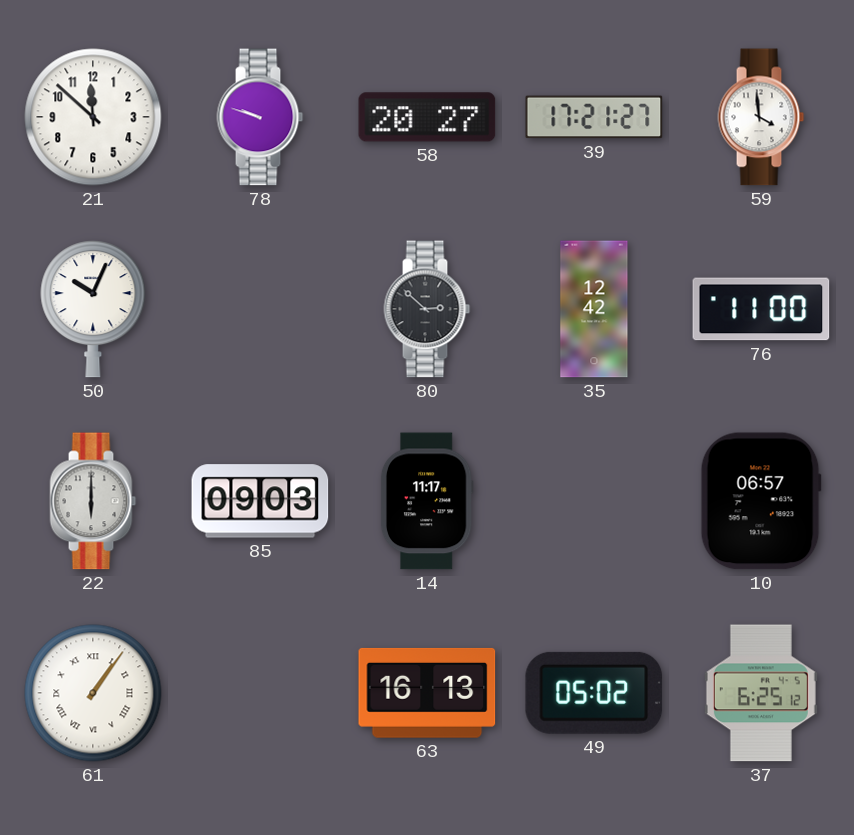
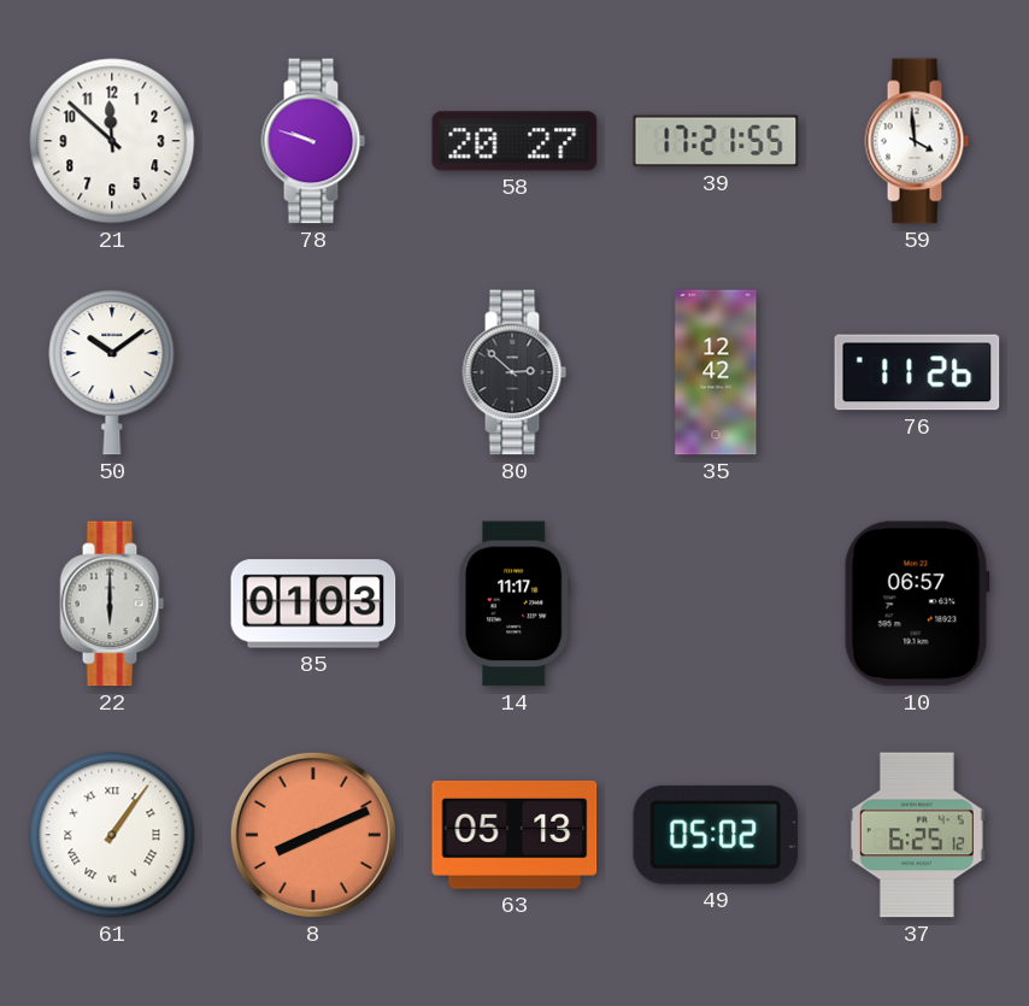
39: 17:21:27 -> 17:21:55 (716, 141)
50: 10:04 -> 10:09 (112, 372)
76: 11:00 -> 11:26 (917, 372)
85: 09:03 -> 01:03 (313, 604)
8: none -> 8:11 (313, 835)
63: 16:13 -> 05:13 (514, 835)
